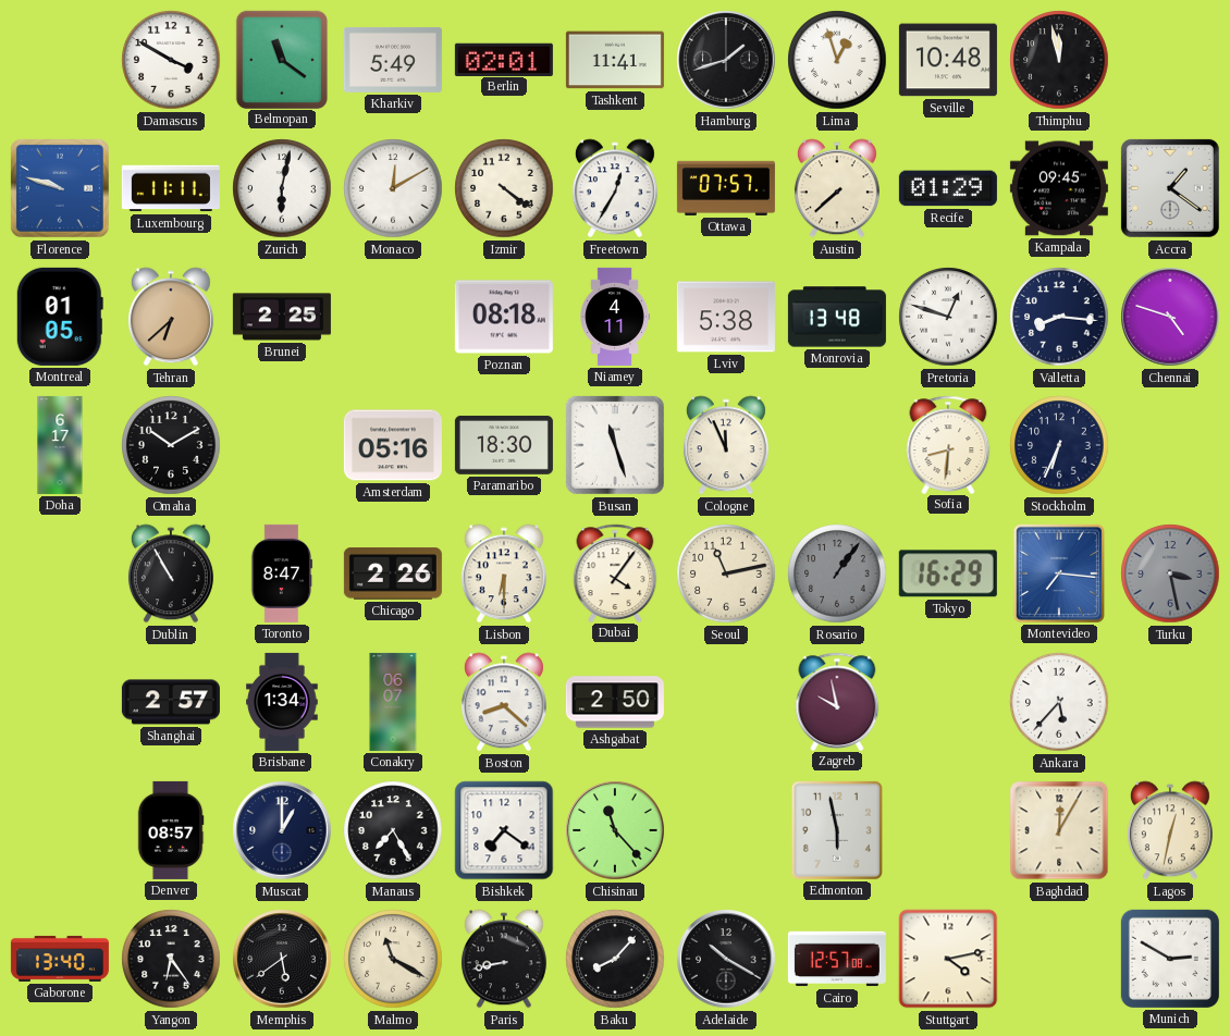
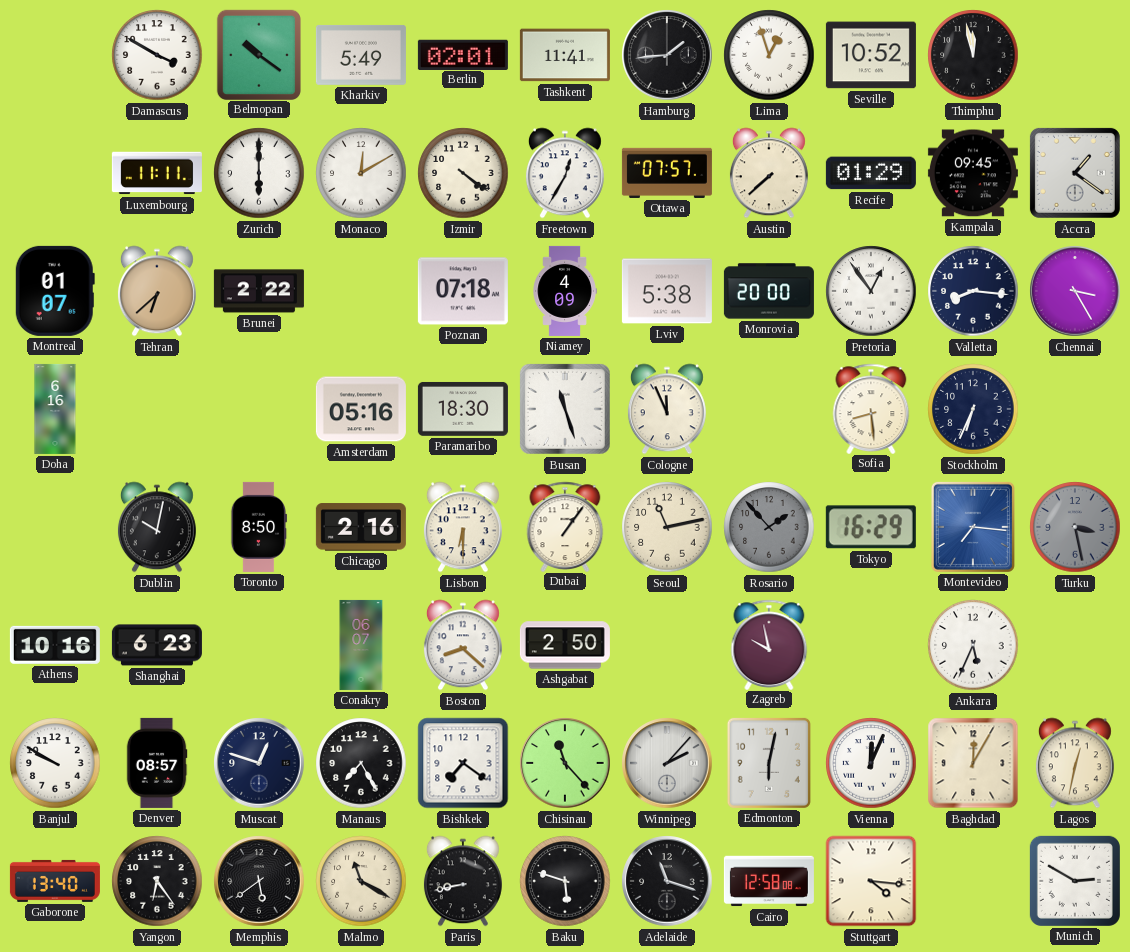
Belmopan: 11:21 -> 10:21 (258, 54)
Hamburg: 1:42 -> 1:44 (667, 55)
Seville: 10:48 -> 10:52 (871, 55)
Florence: 9:48 -> none (60, 188)
Zurich: 6:02 -> 6:00 (259, 173)
Montreal: 01:05 -> 01:07 (55, 291)
Brunei: 2:25 -> 2:22 (259, 291)
Poznan: 08:18 -> 07:18 (463, 291)
Niamey: 4:11 -> 4:09 (565, 291)
Monrovia: 13:48 -> 20:00 (769, 291)
Pretoria: 12:48 -> 12:54 (871, 291)
Chennai: 4:48 -> 3:25 (1075, 291)
Doha: 6:17 -> 6:16 (55, 409)
Omaha: 10:10 -> none (171, 445)
Sofia: 8:31 -> 8:29 (871, 408)
Dublin: 10:55 -> 10:02 (157, 527)
Toronto: 8:47 -> 8:50 (259, 527)
Chicago: 2:26 -> 2:16 (361, 527)
Dubai: 4:06 -> 1:06 (565, 526)
Rosario: 1:06 -> 1:53 (769, 527)
Athens: none -> 10:16 (55, 645)
Shanghai: 2:57 -> 6:23 (157, 645)
Brisbane: 1:34 -> none (282, 702)
Ankara: 5:37 -> 5:34 (973, 645)
Banjul: none -> 9:50 (55, 763)
Muscat: 1:00 -> 12:48 (259, 763)
Winnipeg: none -> 2:07 (667, 763)
Edmonton: 5:58 -> 6:02 (769, 763)
Vienna: none -> 12:04 (871, 763)
Baku: 8:07 -> 5:48 (565, 881)
Adelaide: 10:20 -> 11:18 (667, 881)
Cairo: 12:57 -> 12:58 (769, 881)
Stuttgart: 4:13 -> 4:16 (871, 881)
